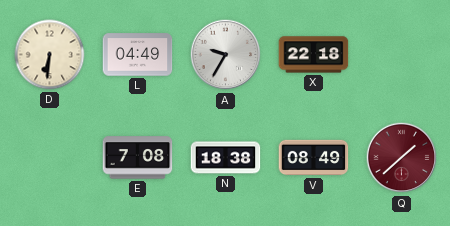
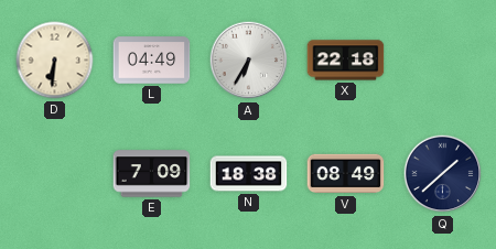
A: 9:35 -> 6:35 (249, 61)
E: 7:08 -> 7:09 (152, 174)
Q dial: burgundy -> navy (443, 174)
